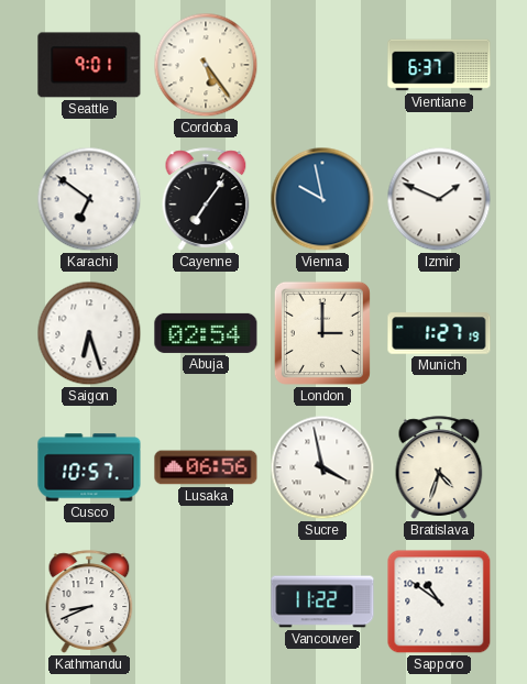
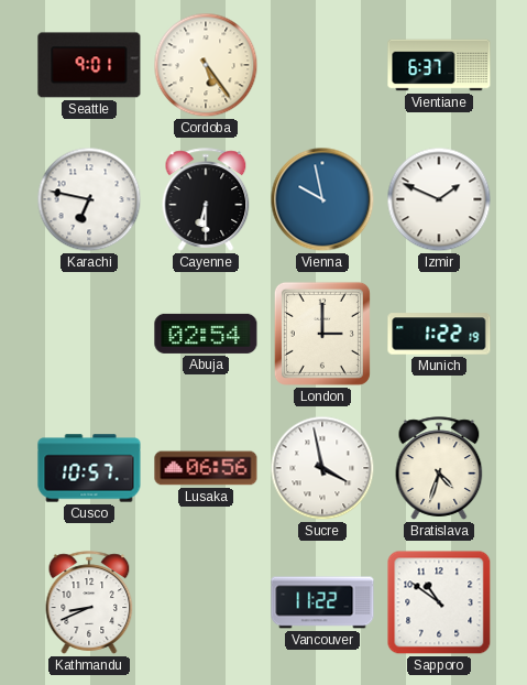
Karachi: 6:51 -> 6:47 (89, 199)
Cayenne: 7:06 -> 6:30 (206, 199)
Saigon: 6:27 -> none (89, 333)
Munich: 1:27 -> 1:22 (439, 334)
